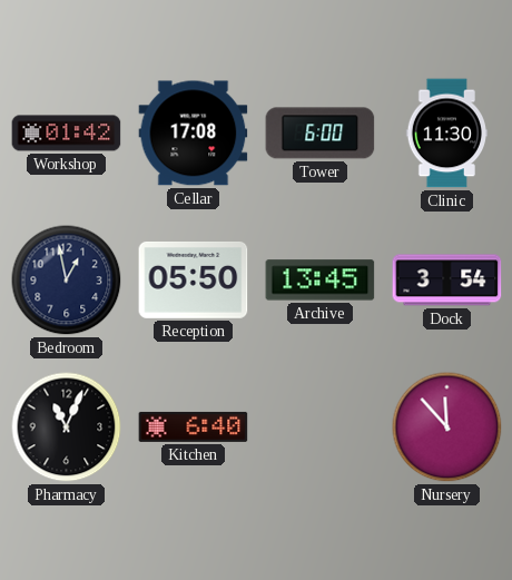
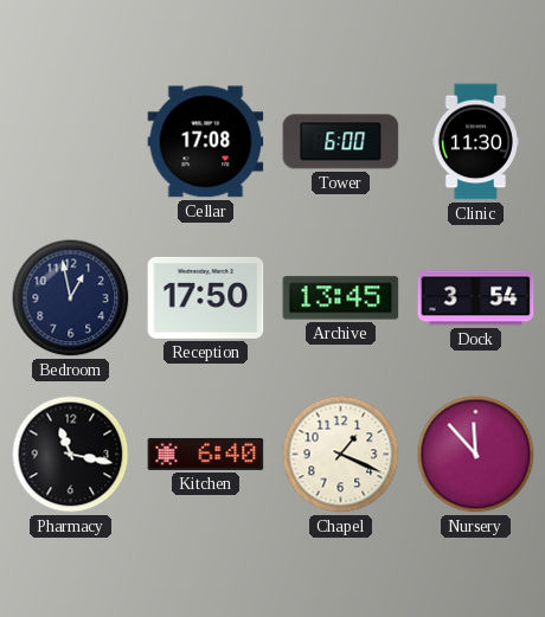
Workshop: 01:42 -> none (67, 134)
Reception: 05:50 -> 17:50 (206, 297)
Pharmacy: 11:04 -> 11:17 (71, 455)
Chapel: none -> 1:19 (341, 455)
